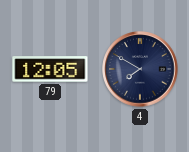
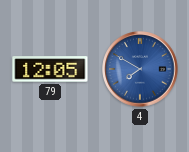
4 dial: navy -> blue (140, 69)
